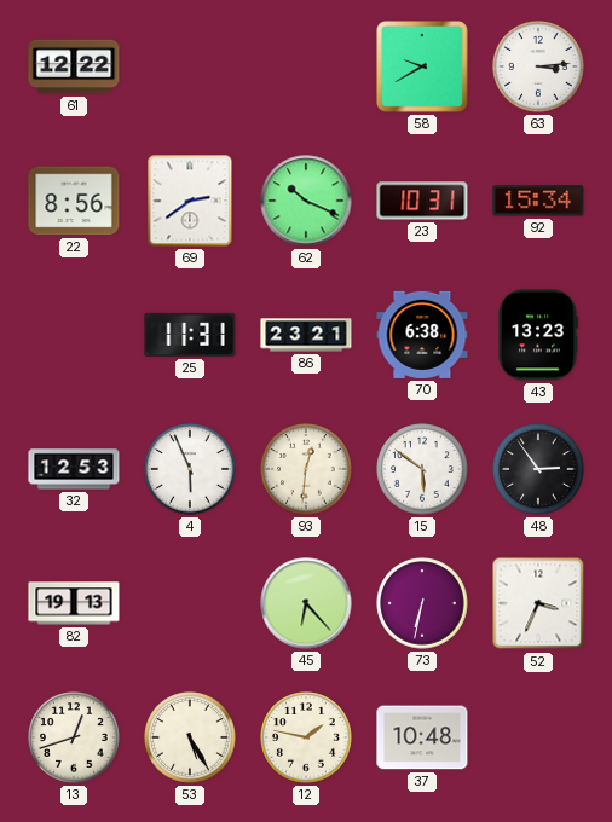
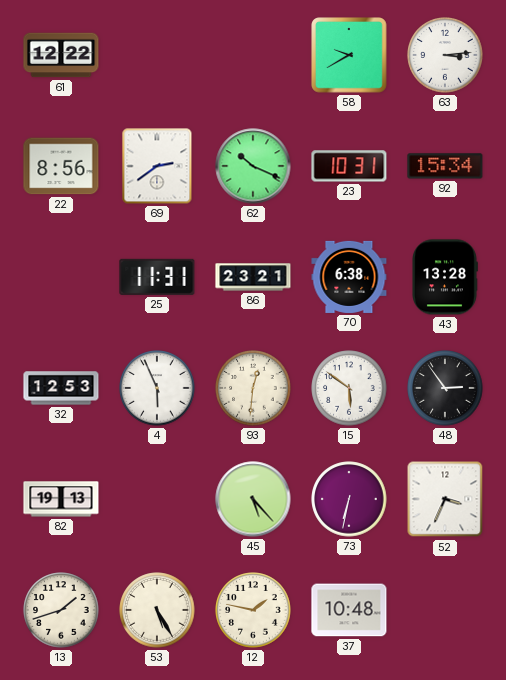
43: 13:23 -> 13:28 (445, 277)
45: 6:23 -> 5:23 (253, 499)
13: 12:42 -> 1:42 (61, 610)
